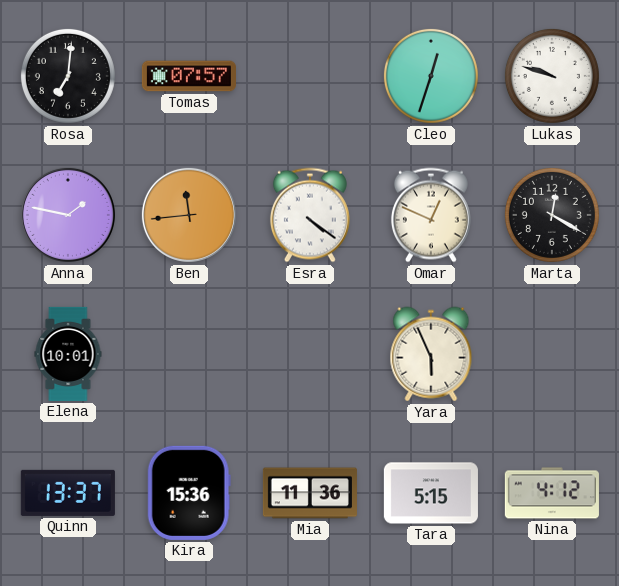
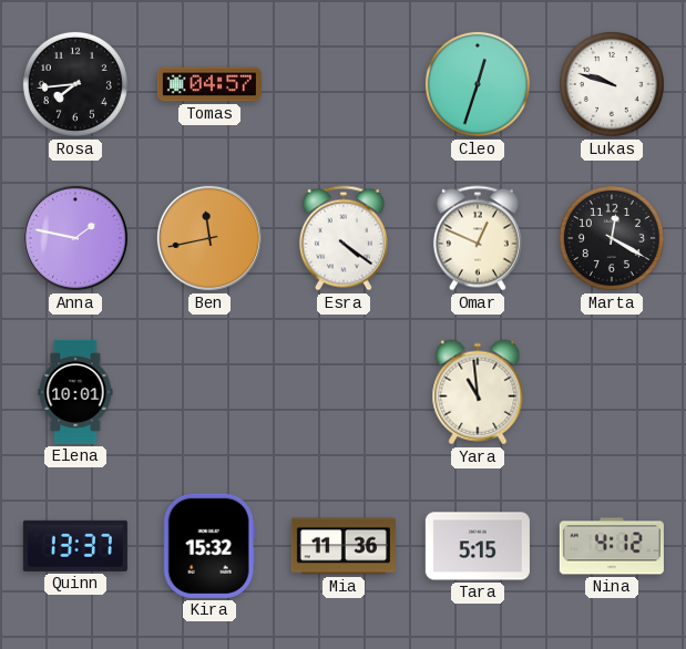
Rosa: 7:01 -> 7:44 (75, 84)
Tomas: 07:57 -> 04:57 (209, 84)
Ben: 11:44 -> 11:43 (209, 238)
Yara: 5:56 -> 10:59 (478, 392)
Kira: 15:36 -> 15:32 (209, 546)
